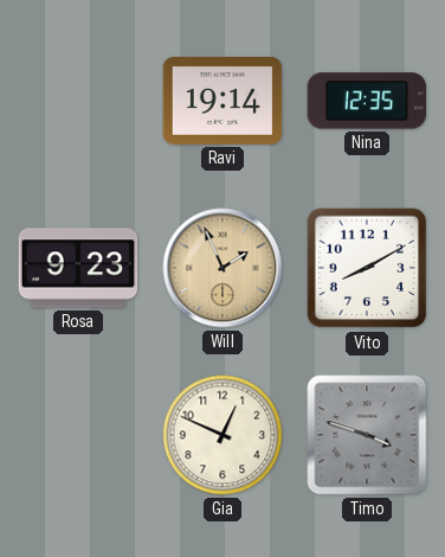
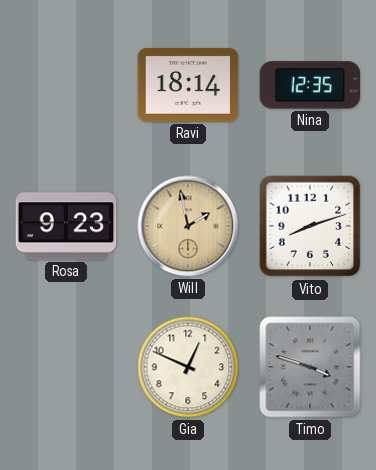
Ravi: 19:14 -> 18:14 (188, 85)
Will: 1:56 -> 1:58 (188, 226)
Vito: 8:10 -> 8:12 (310, 226)
